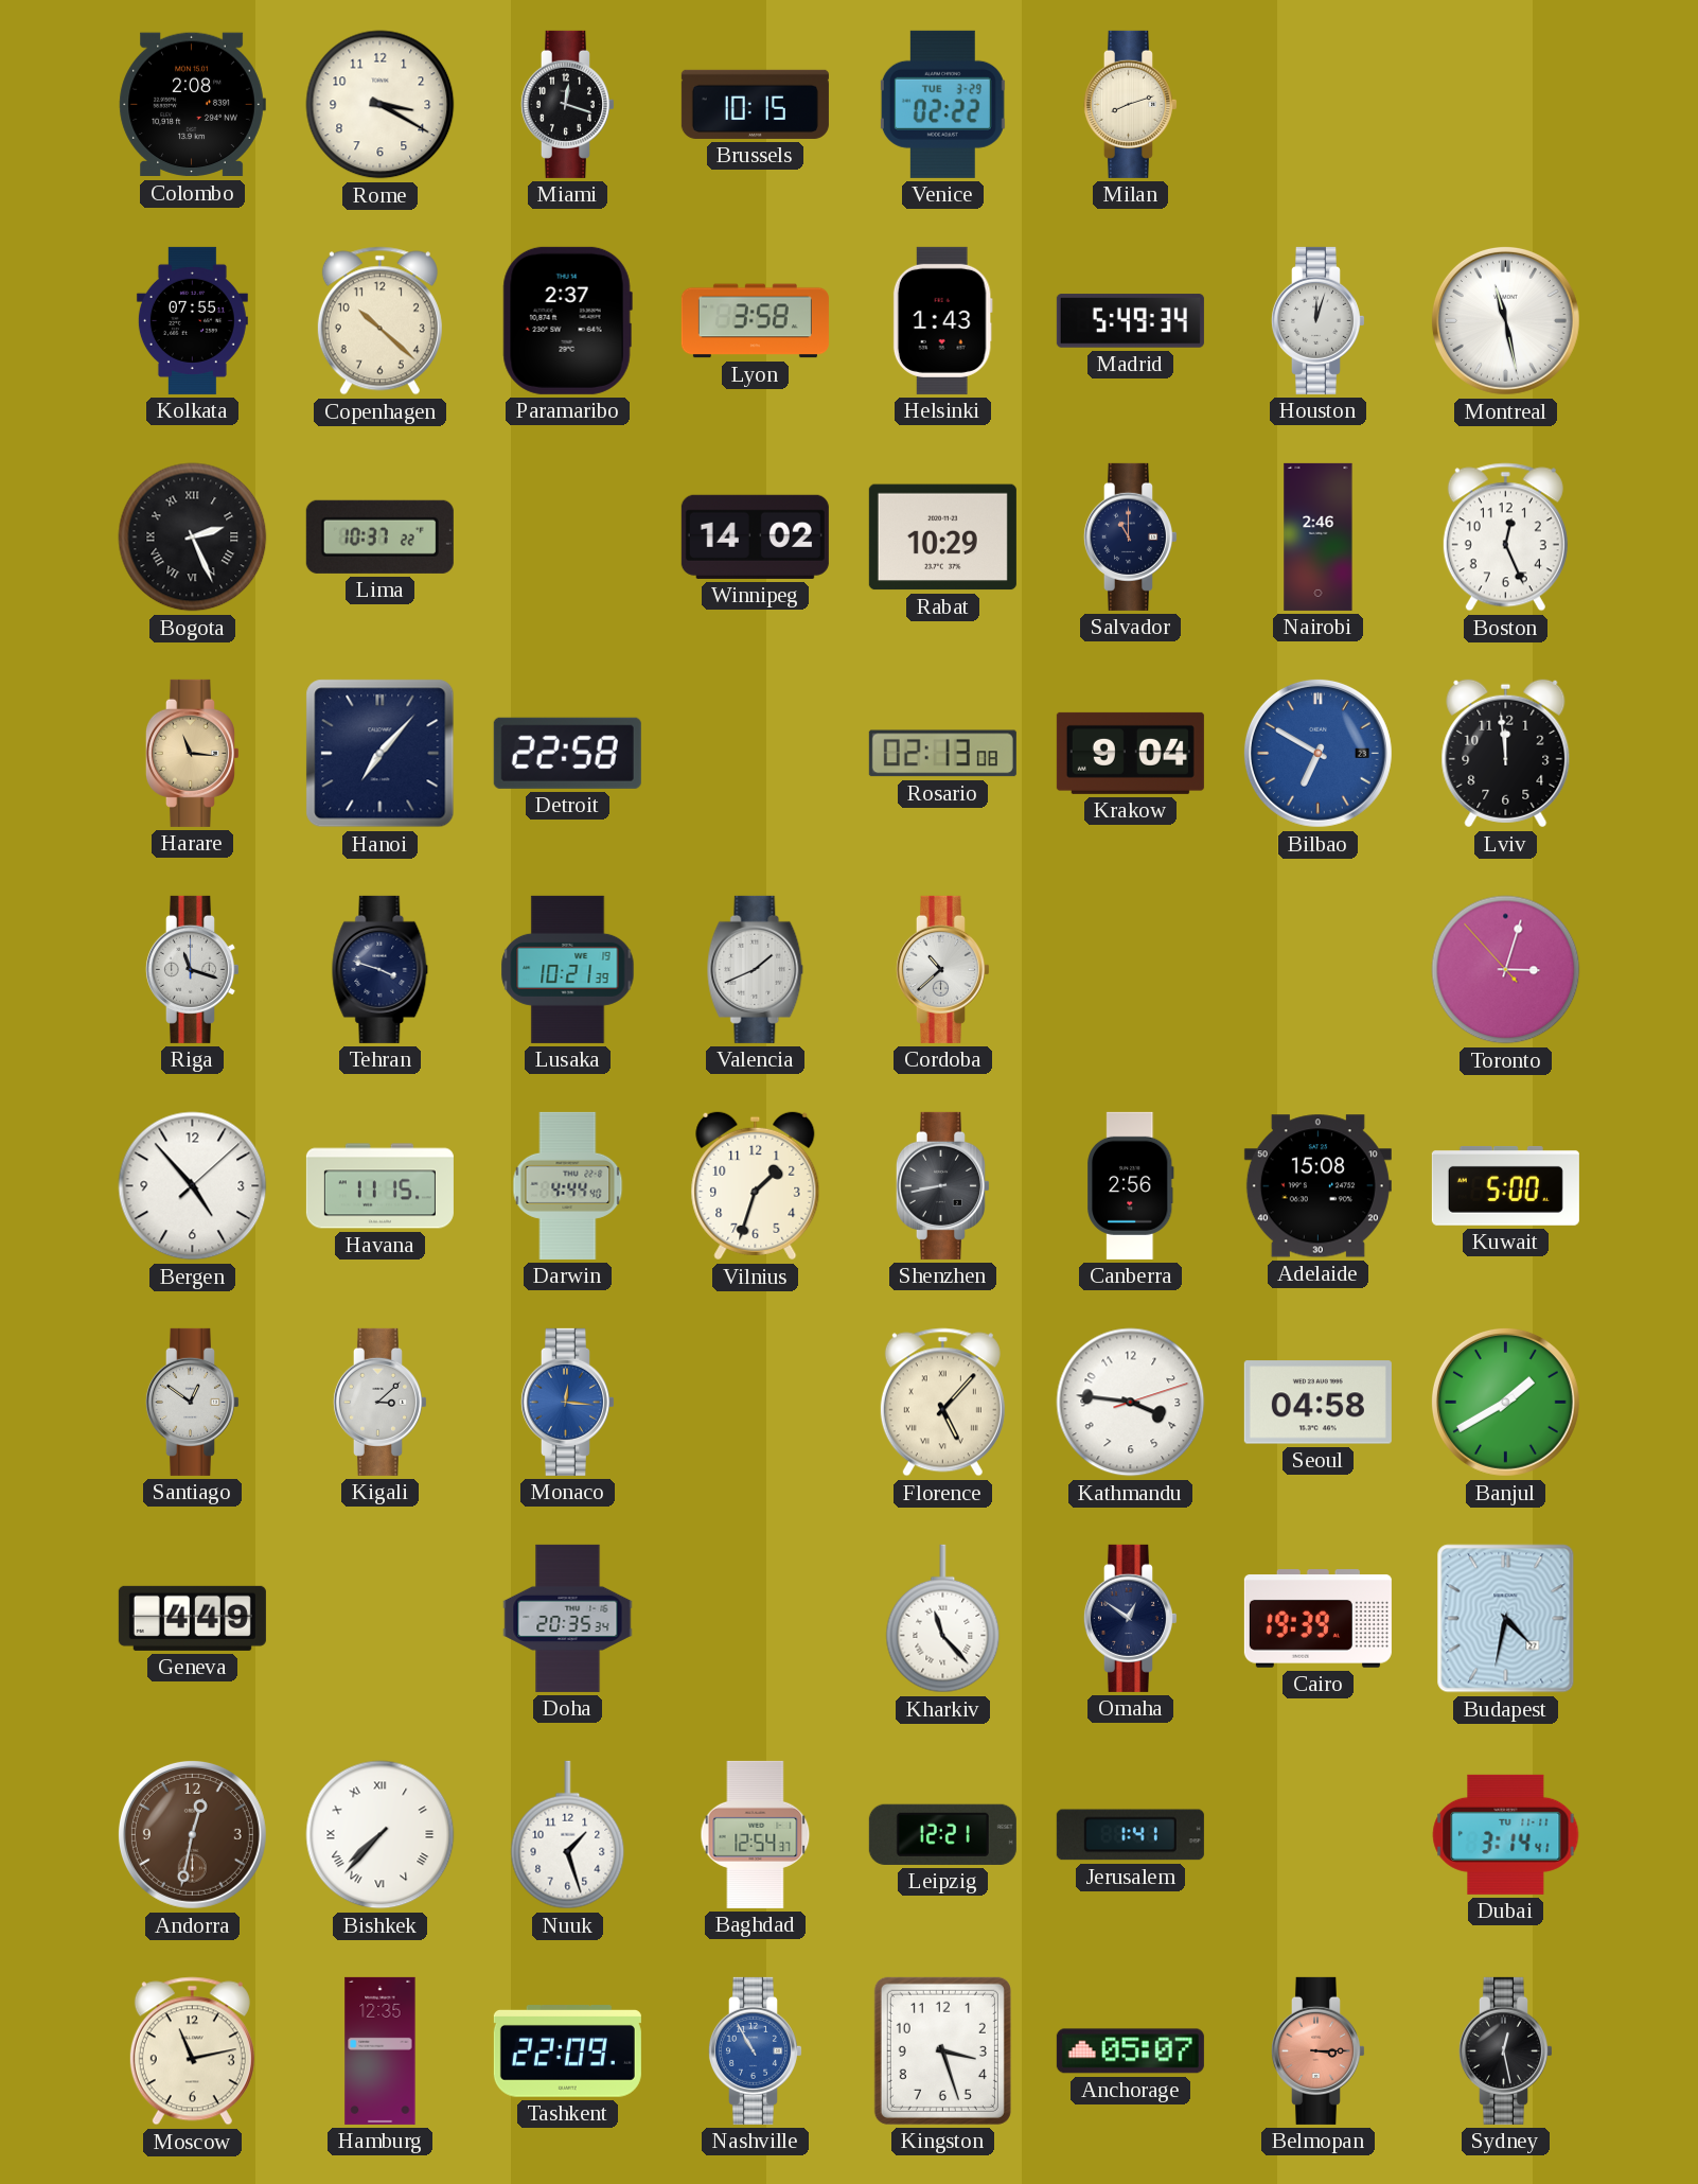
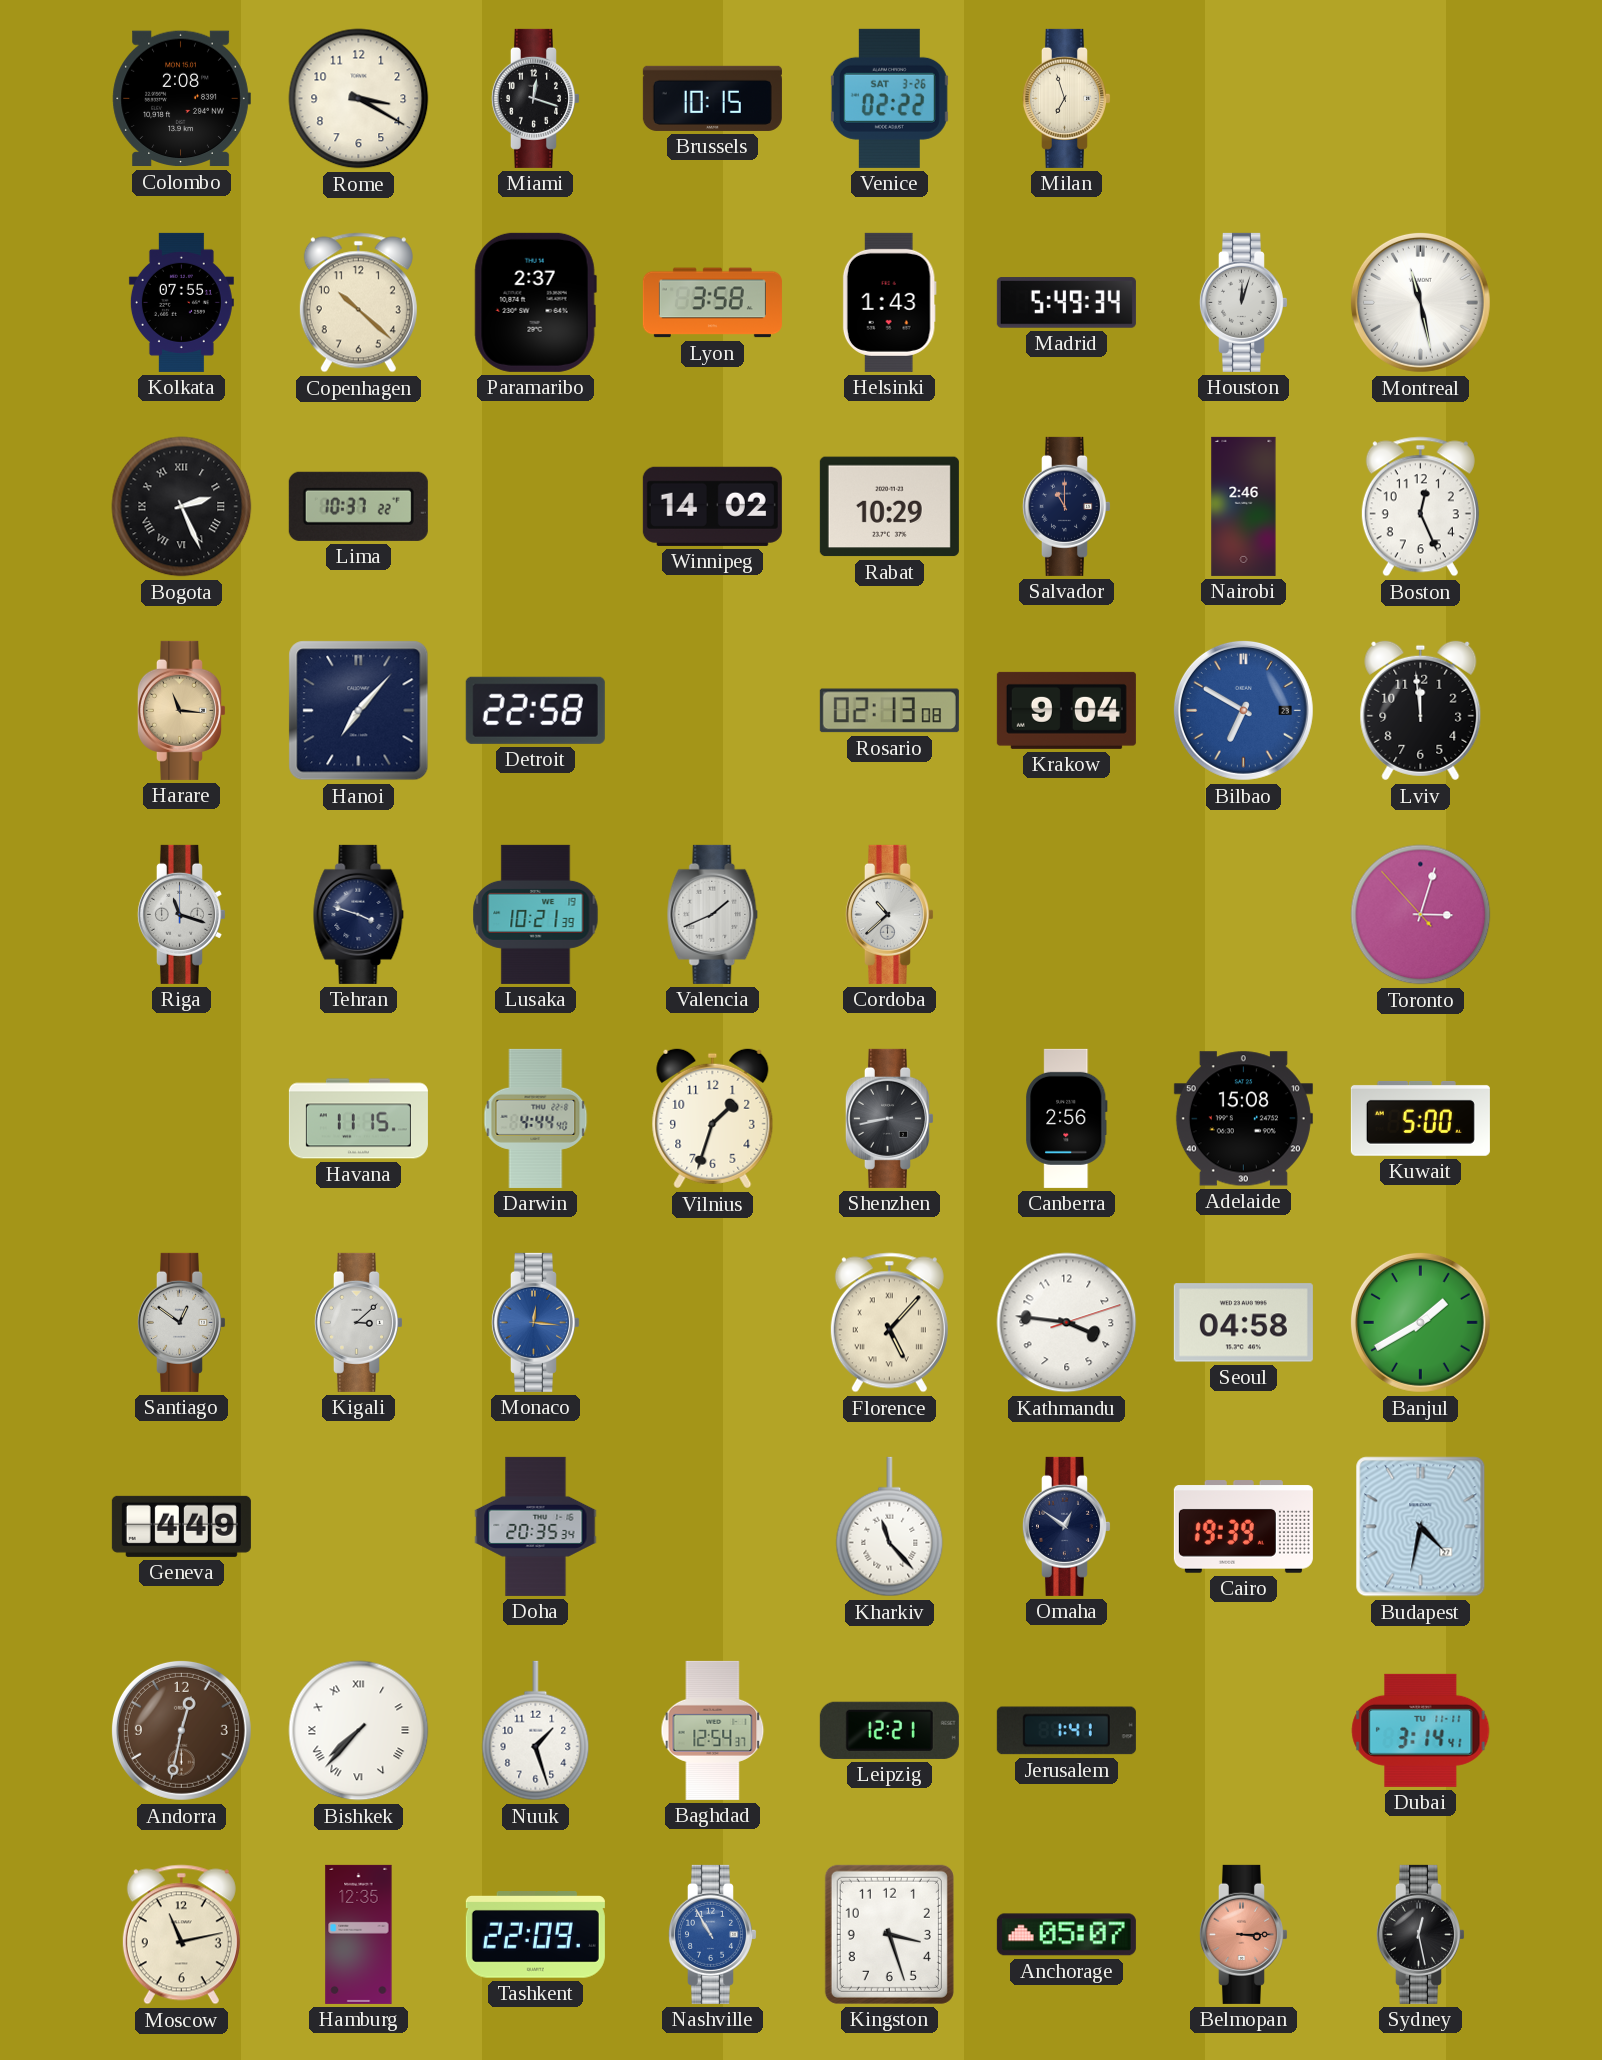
Venice date: TUE 3-29 -> SAT 3-26 (889, 98)
Milan: 8:12 -> 6:57 (1066, 98)
Bergen: 4:53 -> none (193, 1186)
